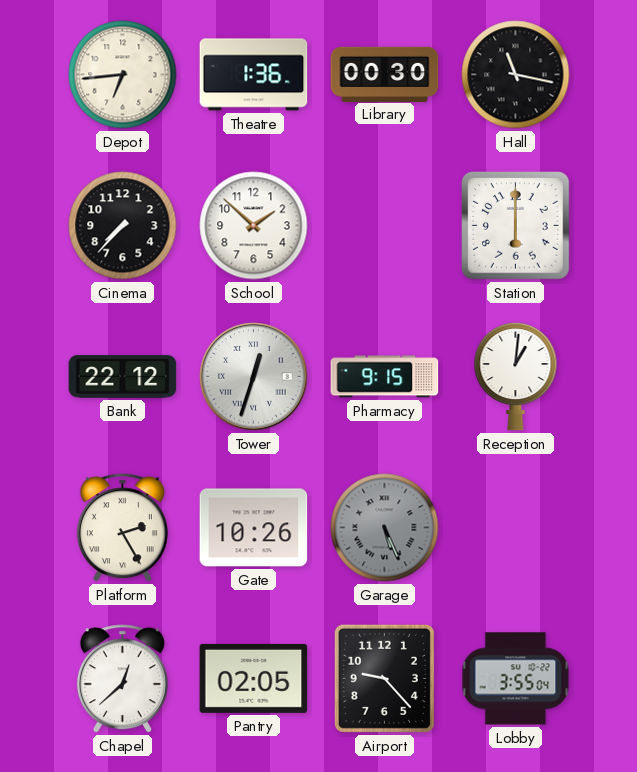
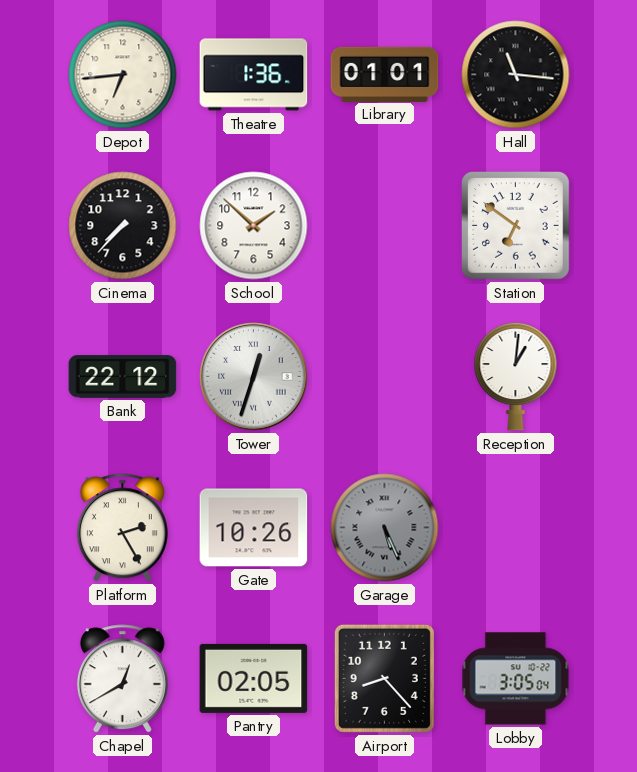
Library: 00:30 -> 01:01 (385, 74)
Hall: 11:17 -> 11:16 (516, 75)
Station: 6:00 -> 6:51 (516, 226)
Pharmacy: 9:15 -> none (385, 377)
Chapel: 12:38 -> 12:40 (122, 679)
Airport: 9:23 -> 8:23 (384, 678)
Lobby: 3:55 -> 3:05 (516, 679)
